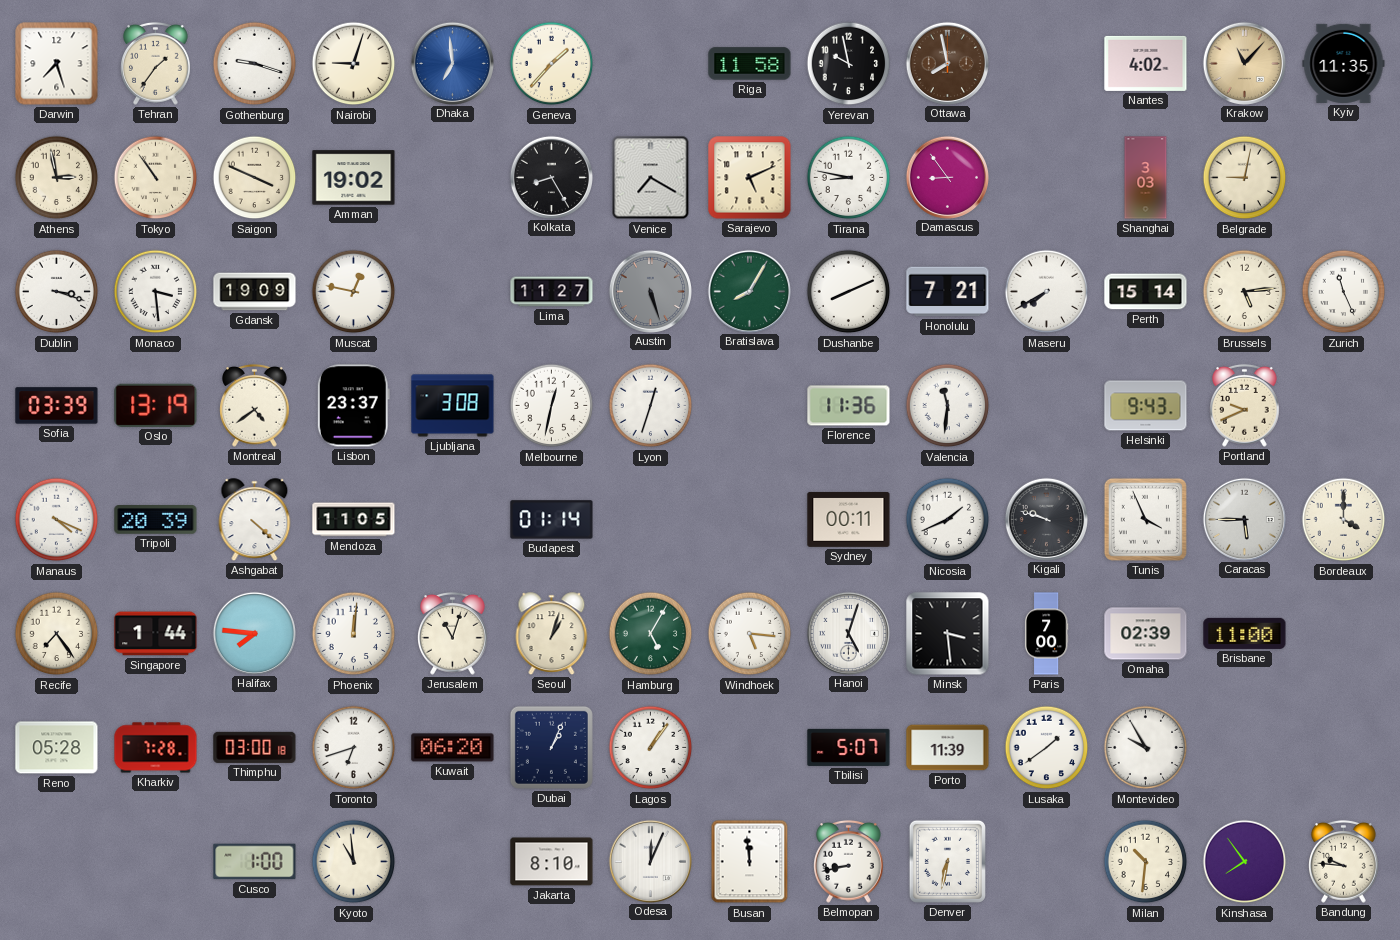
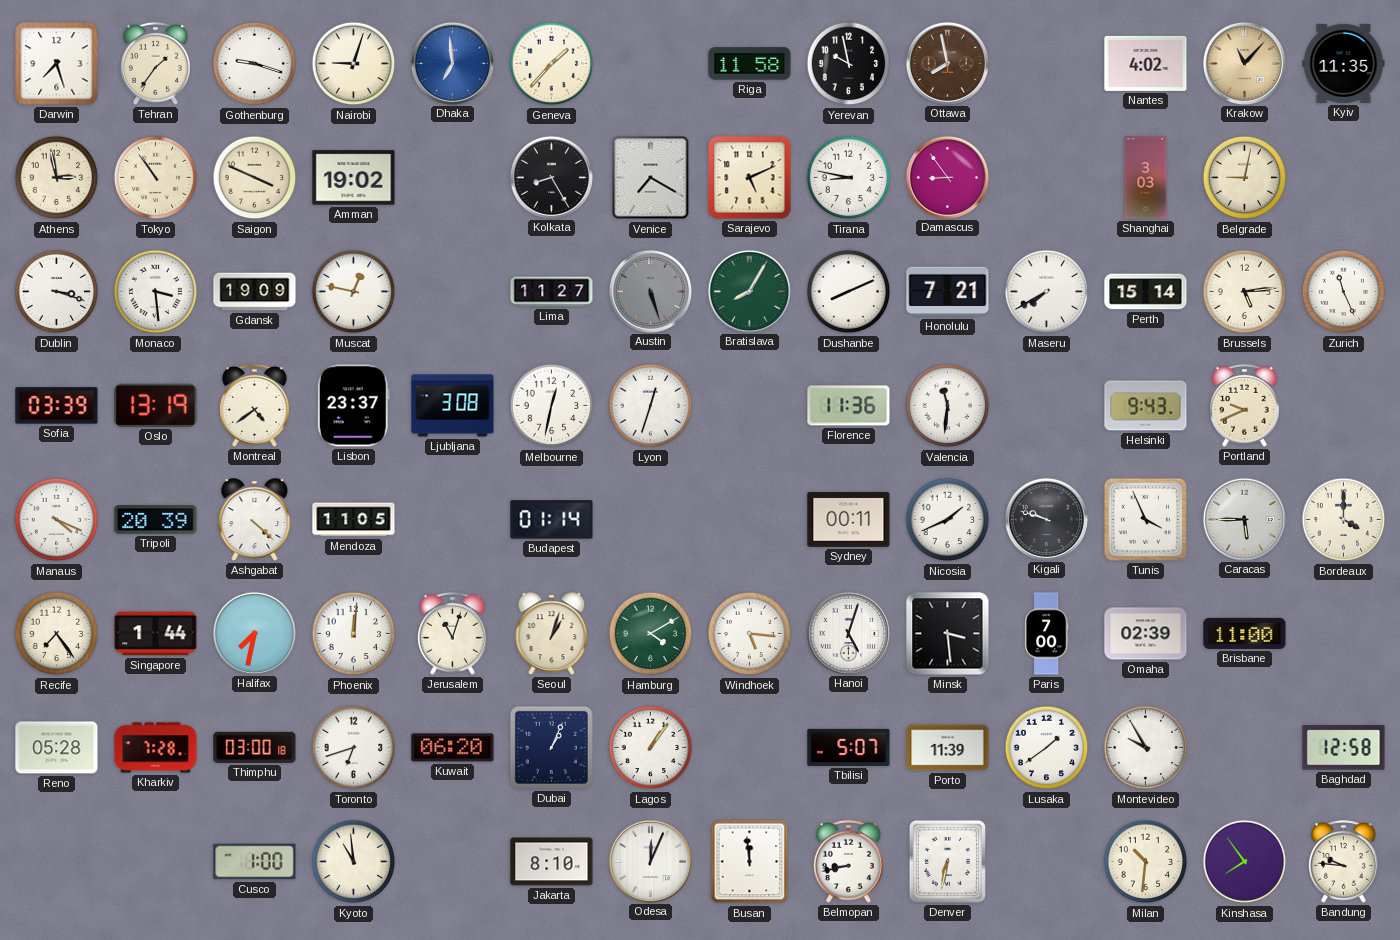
Halifax: 7:46 -> 7:32 (254, 633)
Hamburg: 5:05 -> 4:10 (651, 634)
Baghdad: none -> 12:58 (1344, 748)
